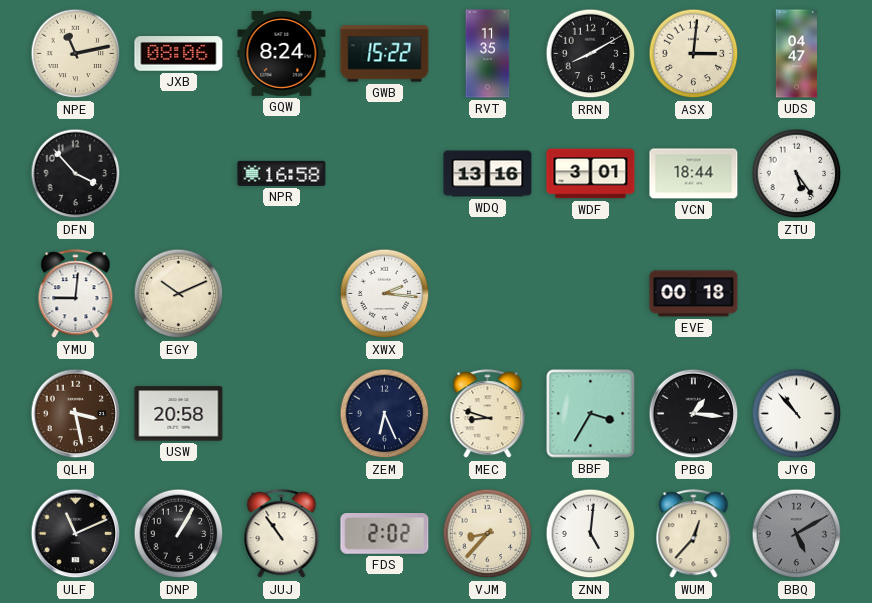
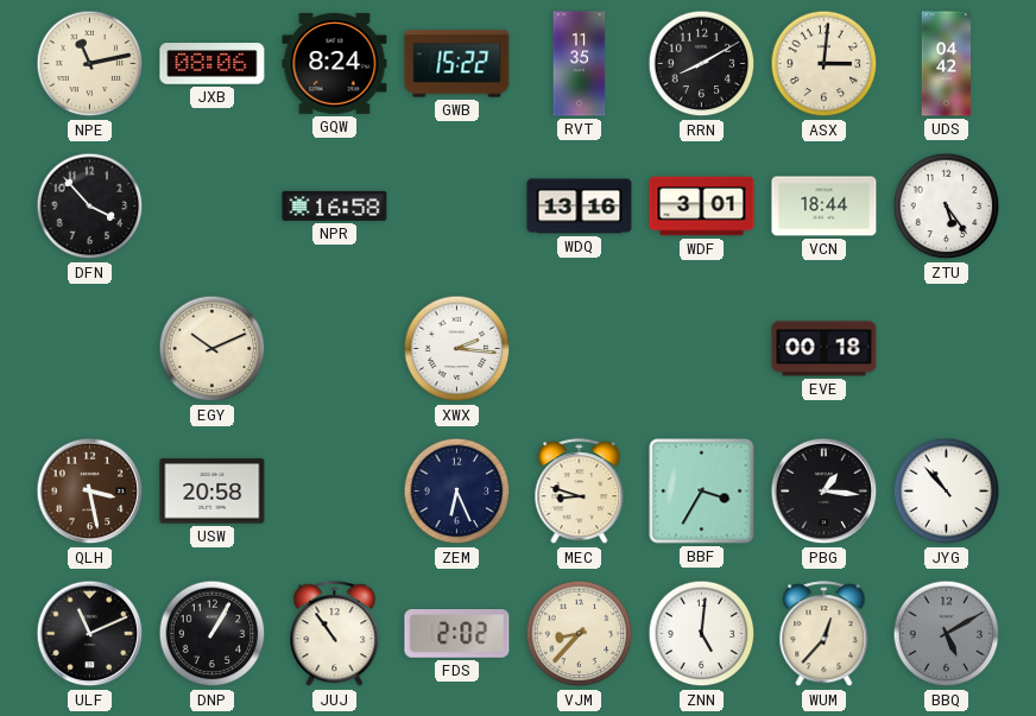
UDS: 04:47 -> 04:42 (947, 64)
YMU: 9:01 -> none (76, 294)
